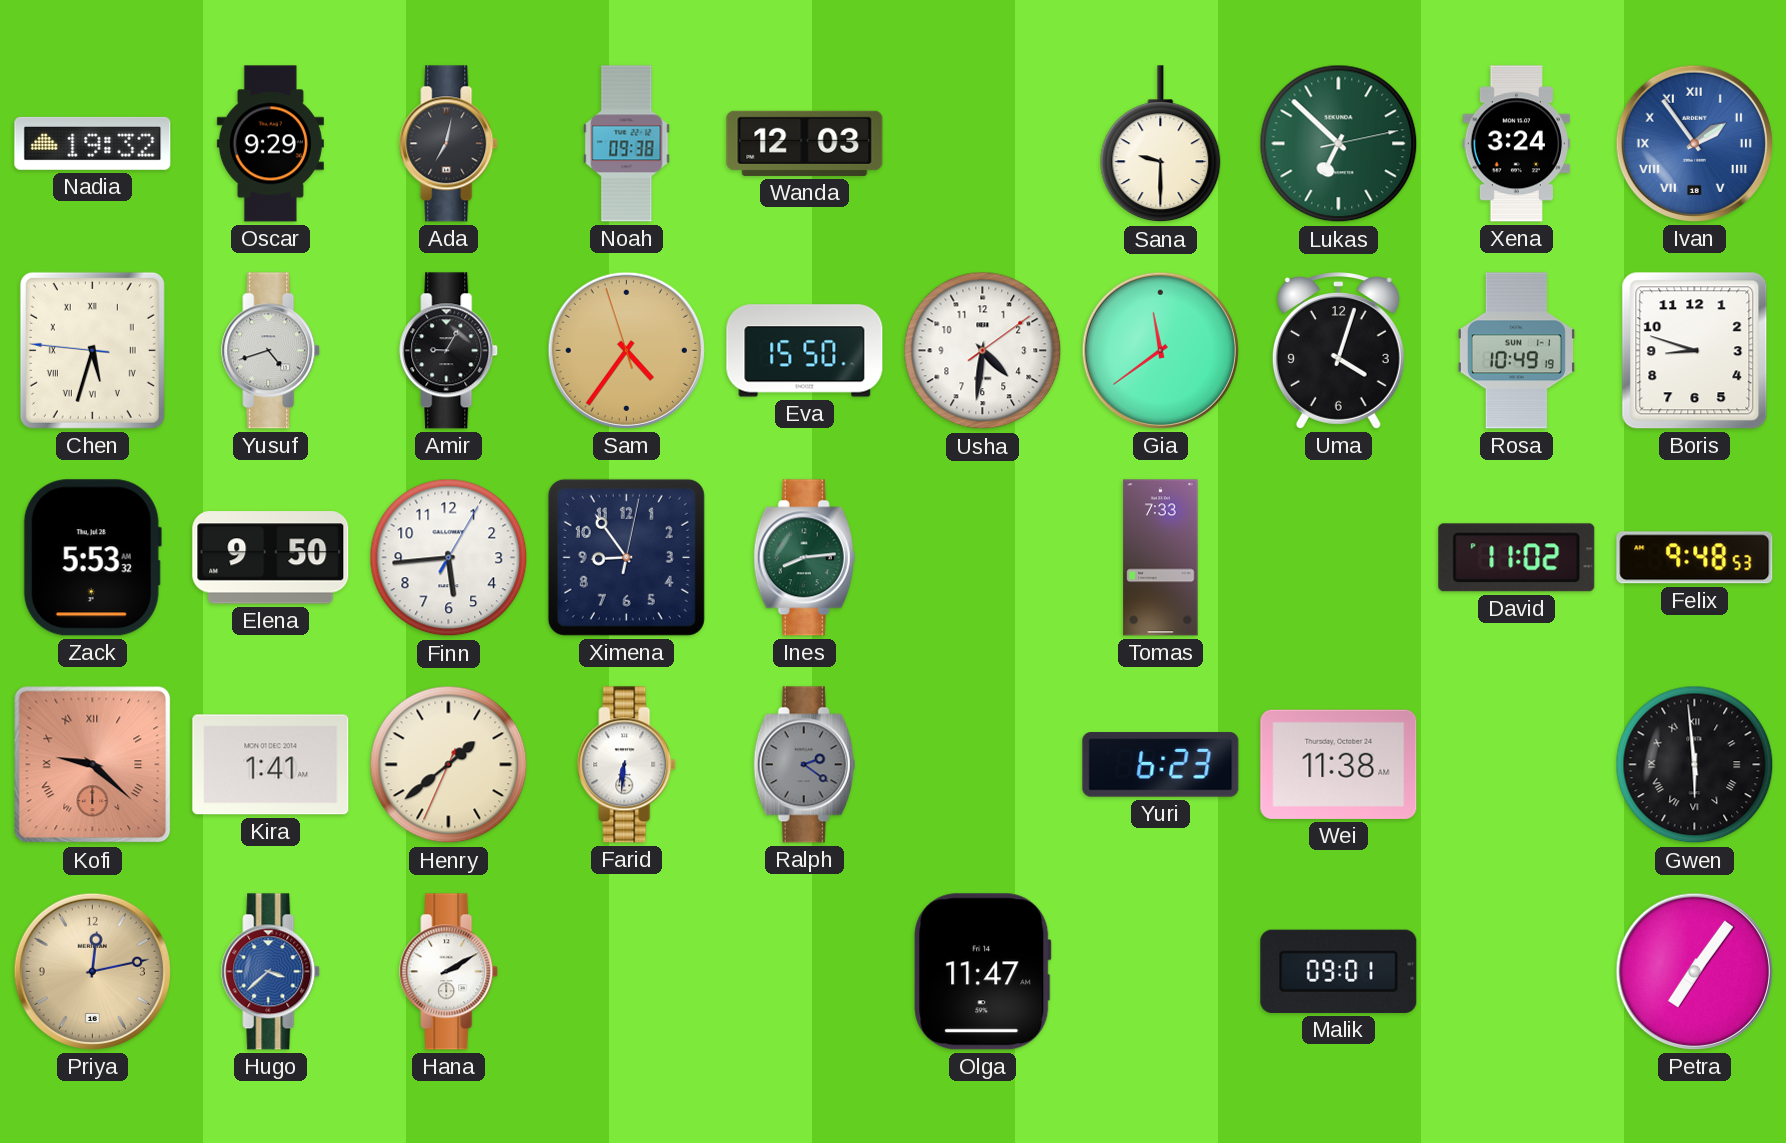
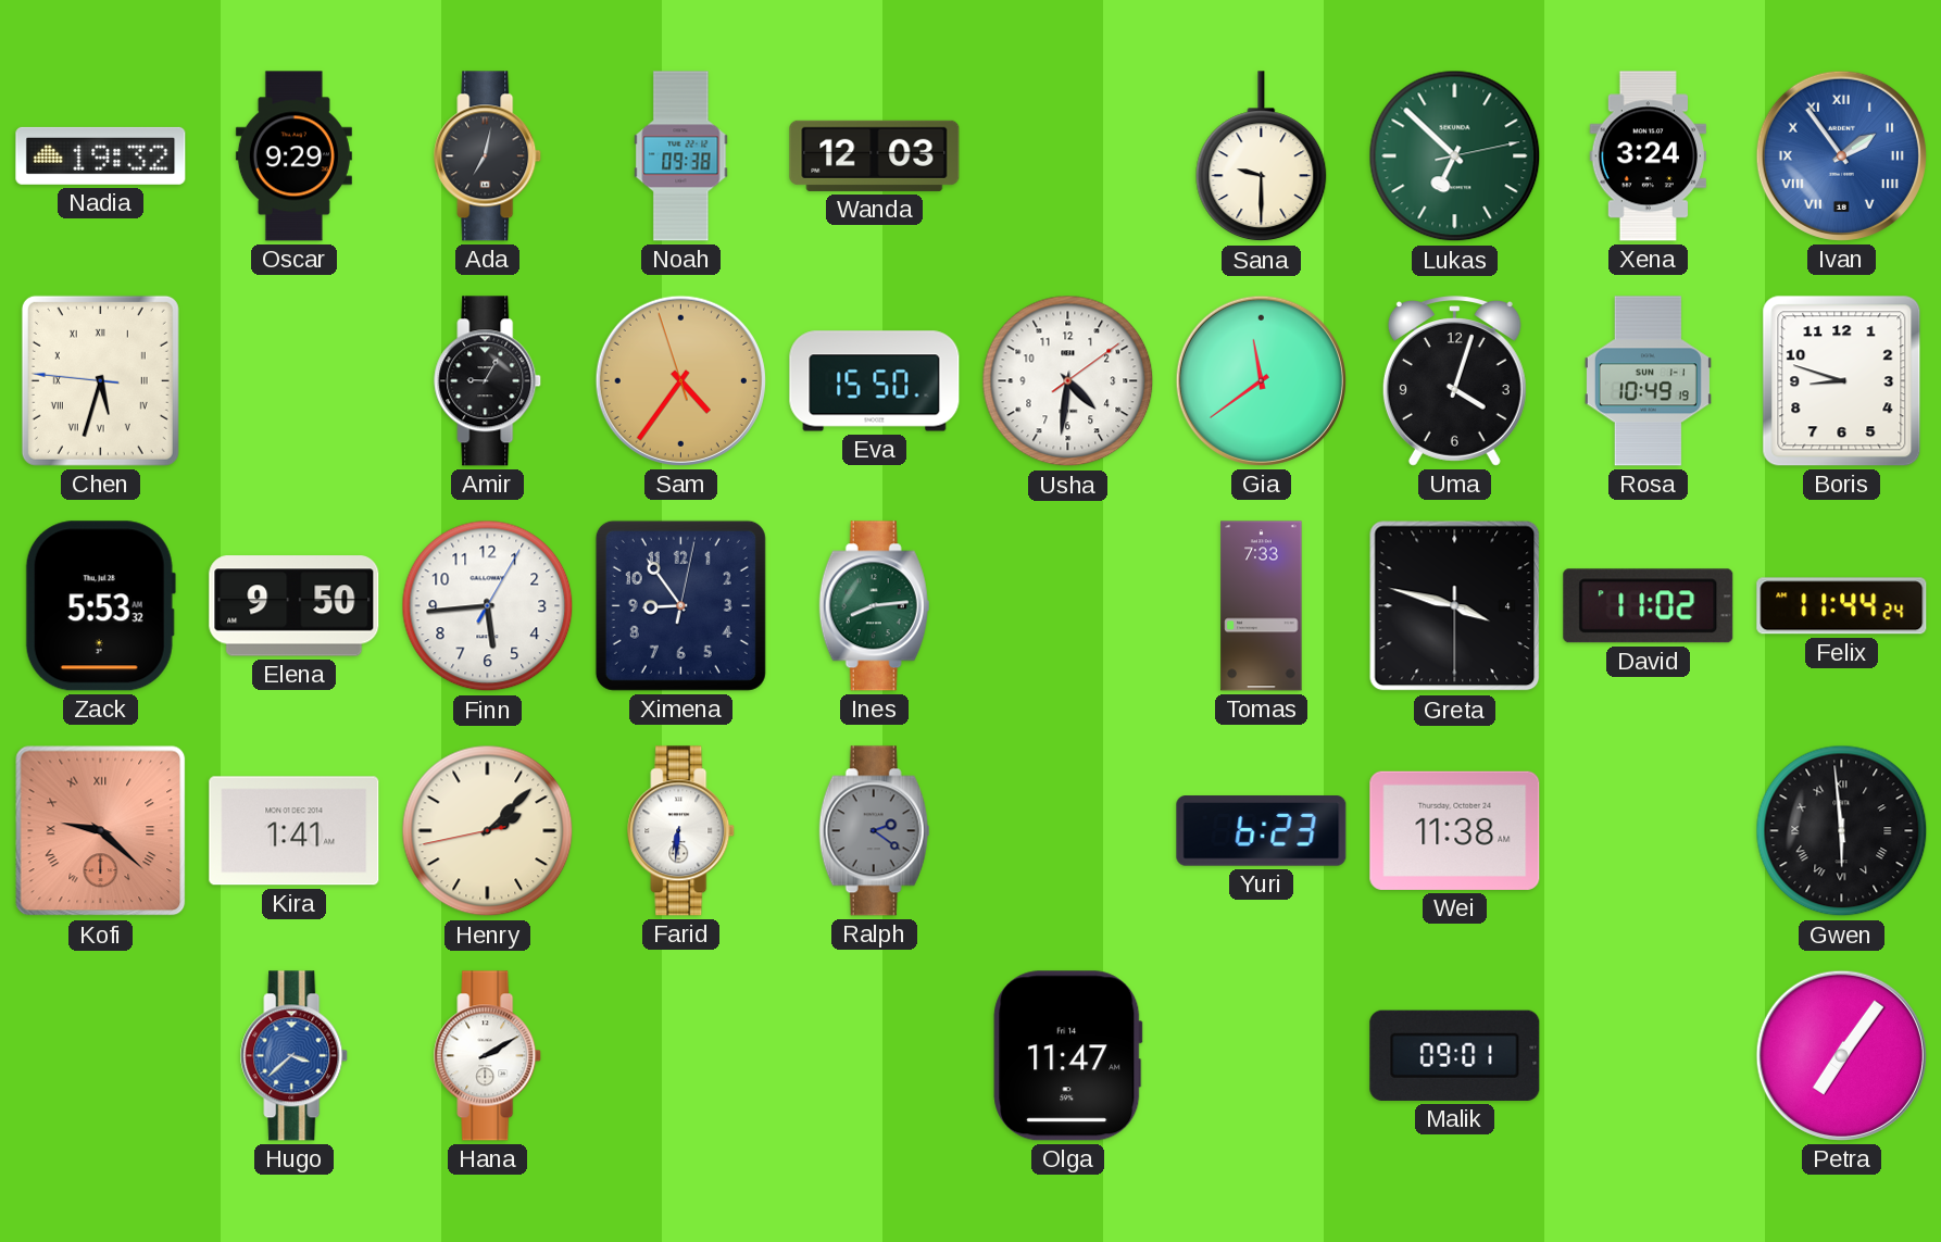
Yusuf: 4:42 -> none (271, 351)
Greta: none -> 3:47 (1455, 606)
Felix: 9:48 -> 11:44 (1842, 606)
Henry: 1:38 -> 2:07 (488, 831)
Priya: 12:13 -> none (92, 971)
